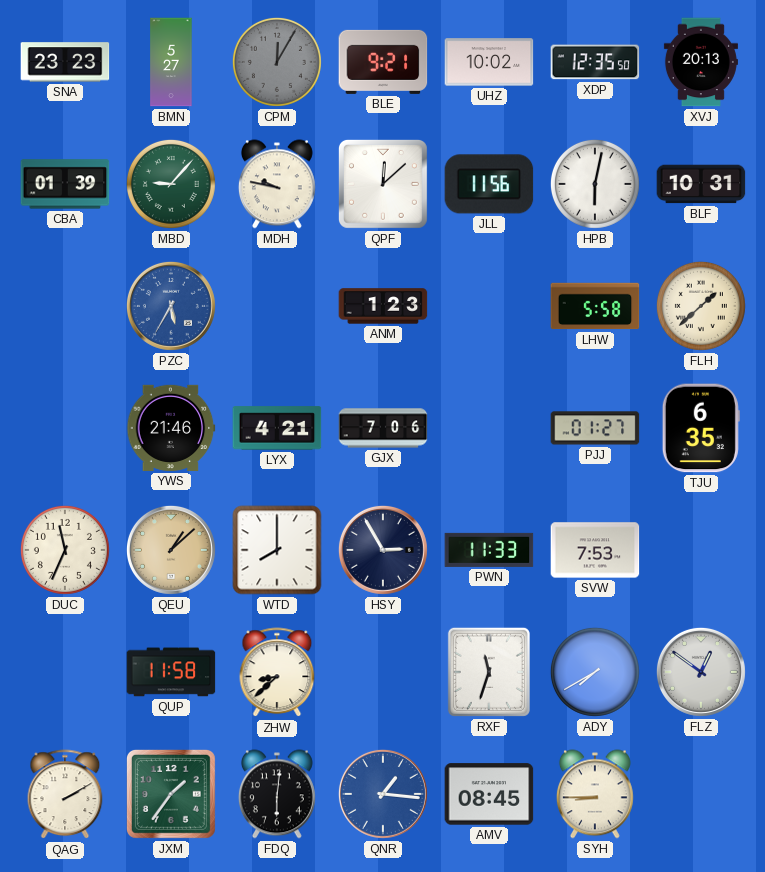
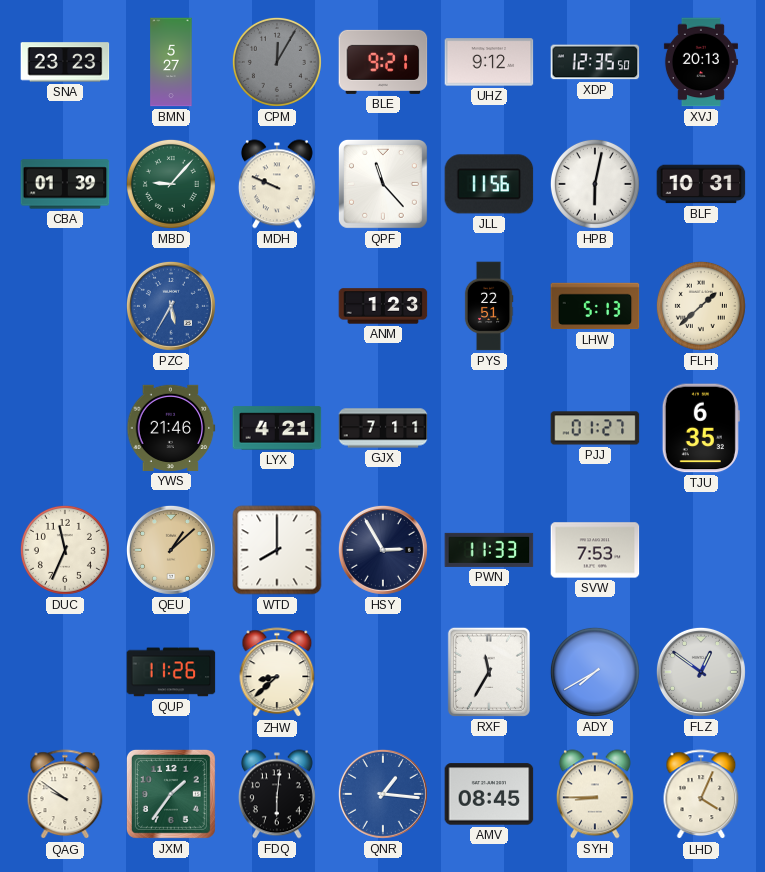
UHZ: 10:02 -> 9:12 (489, 62)
MDH: 9:47 -> 9:49 (277, 184)
QPF: 12:08 -> 11:23 (383, 184)
PYS: none -> 22:51 (489, 306)
LHW: 5:58 -> 5:13 (595, 306)
GJX: 7:06 -> 7:11 (383, 428)
QUP: 11:58 -> 11:26 (171, 672)
RXF: 11:33 -> 11:35 (489, 672)
QAG: 2:10 -> 9:51 (65, 795)
LHD: none -> 4:04 (701, 795)
